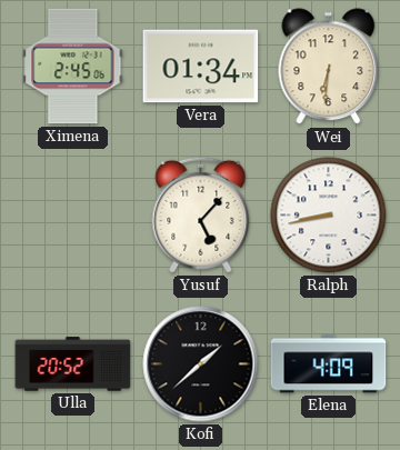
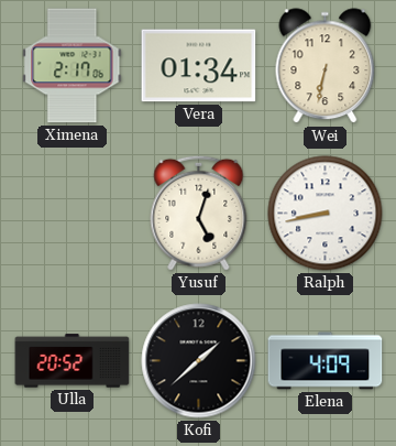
Ximena: 2:45 -> 2:17 (73, 66)
Wei: 6:31 -> 6:32 (326, 66)
Yusuf: 5:07 -> 5:03 (199, 213)
